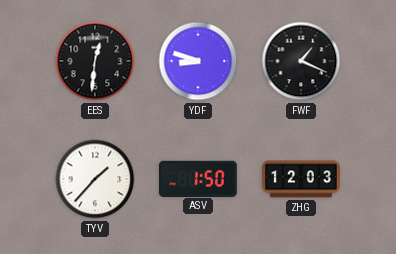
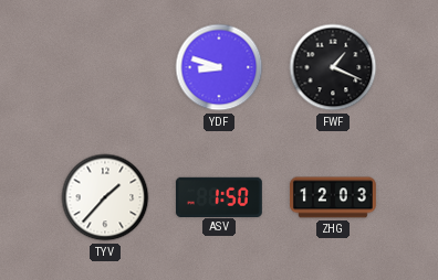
EES: 12:31 -> none (95, 61)
